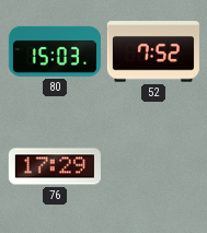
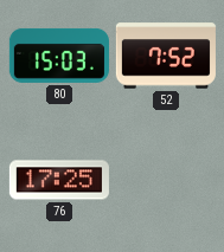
76: 17:29 -> 17:25 (59, 180)
